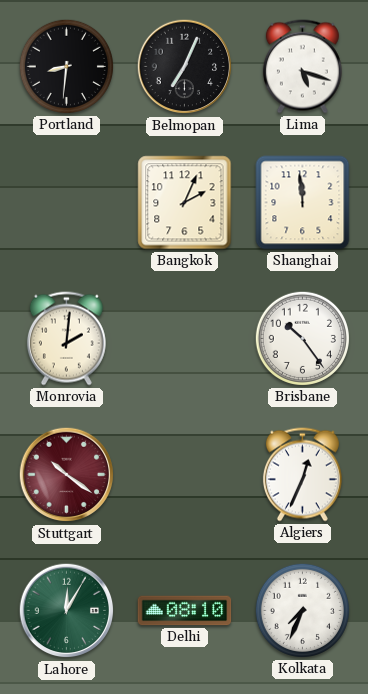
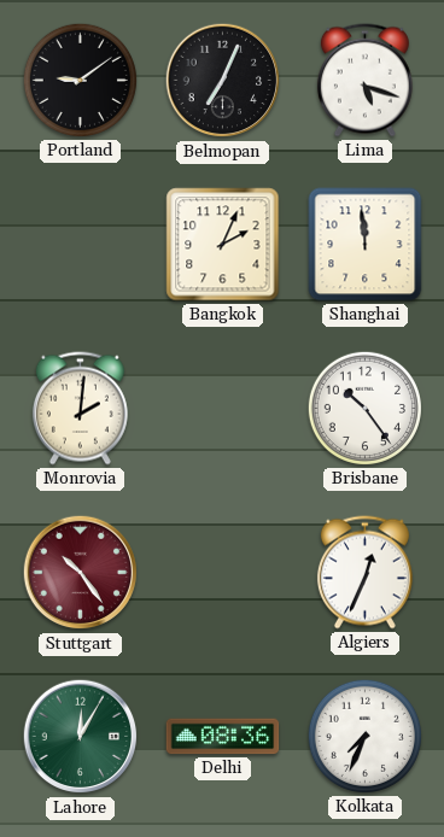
Portland: 8:31 -> 9:09 (80, 80)
Stuttgart: 10:21 -> 10:24 (81, 573)
Delhi: 08:10 -> 08:36 (223, 737)
